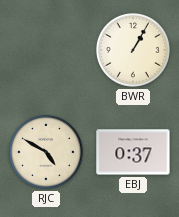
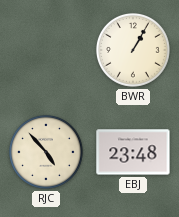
RJC: 4:50 -> 4:53 (46, 152)
EBJ: 0:37 -> 23:48 (133, 152)
